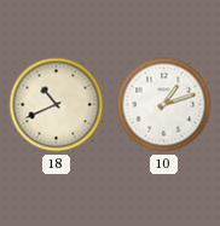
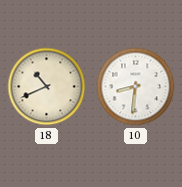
10: 1:12 -> 8:31 (136, 87)
